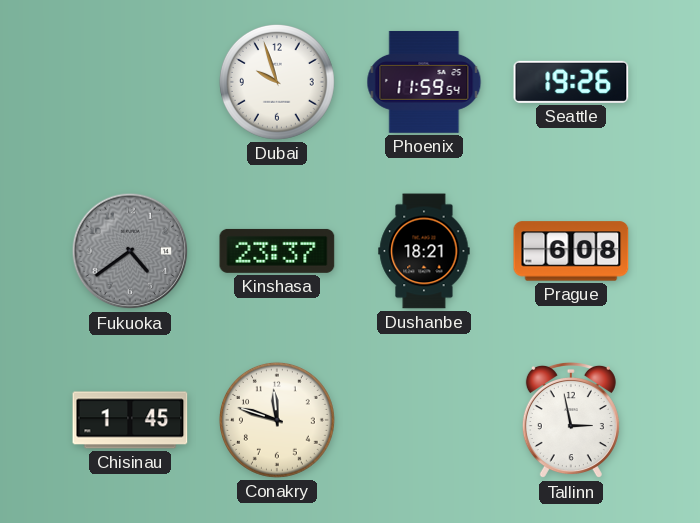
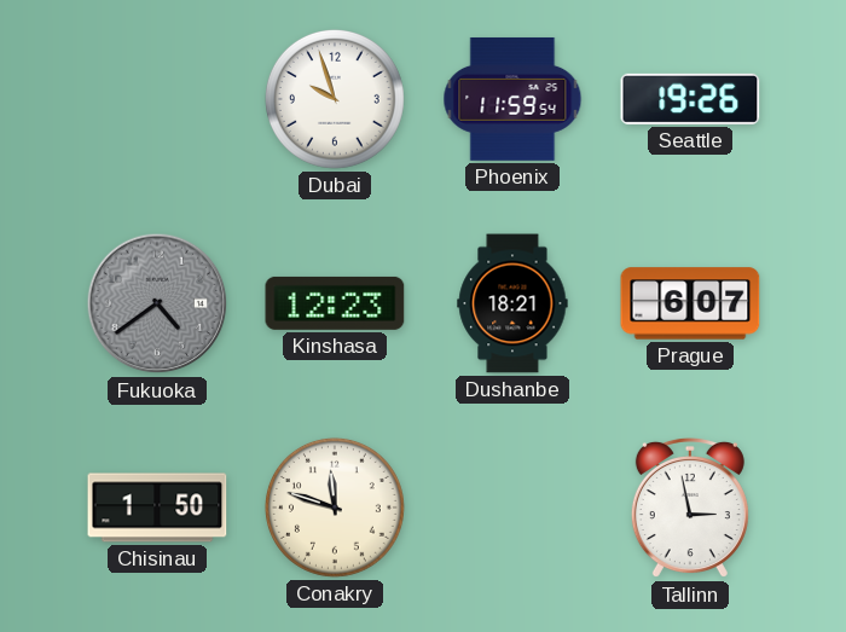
Kinshasa: 23:37 -> 12:23 (335, 303)
Prague: 6:08 -> 6:07 (690, 303)
Chisinau: 1:45 -> 1:50 (157, 508)
